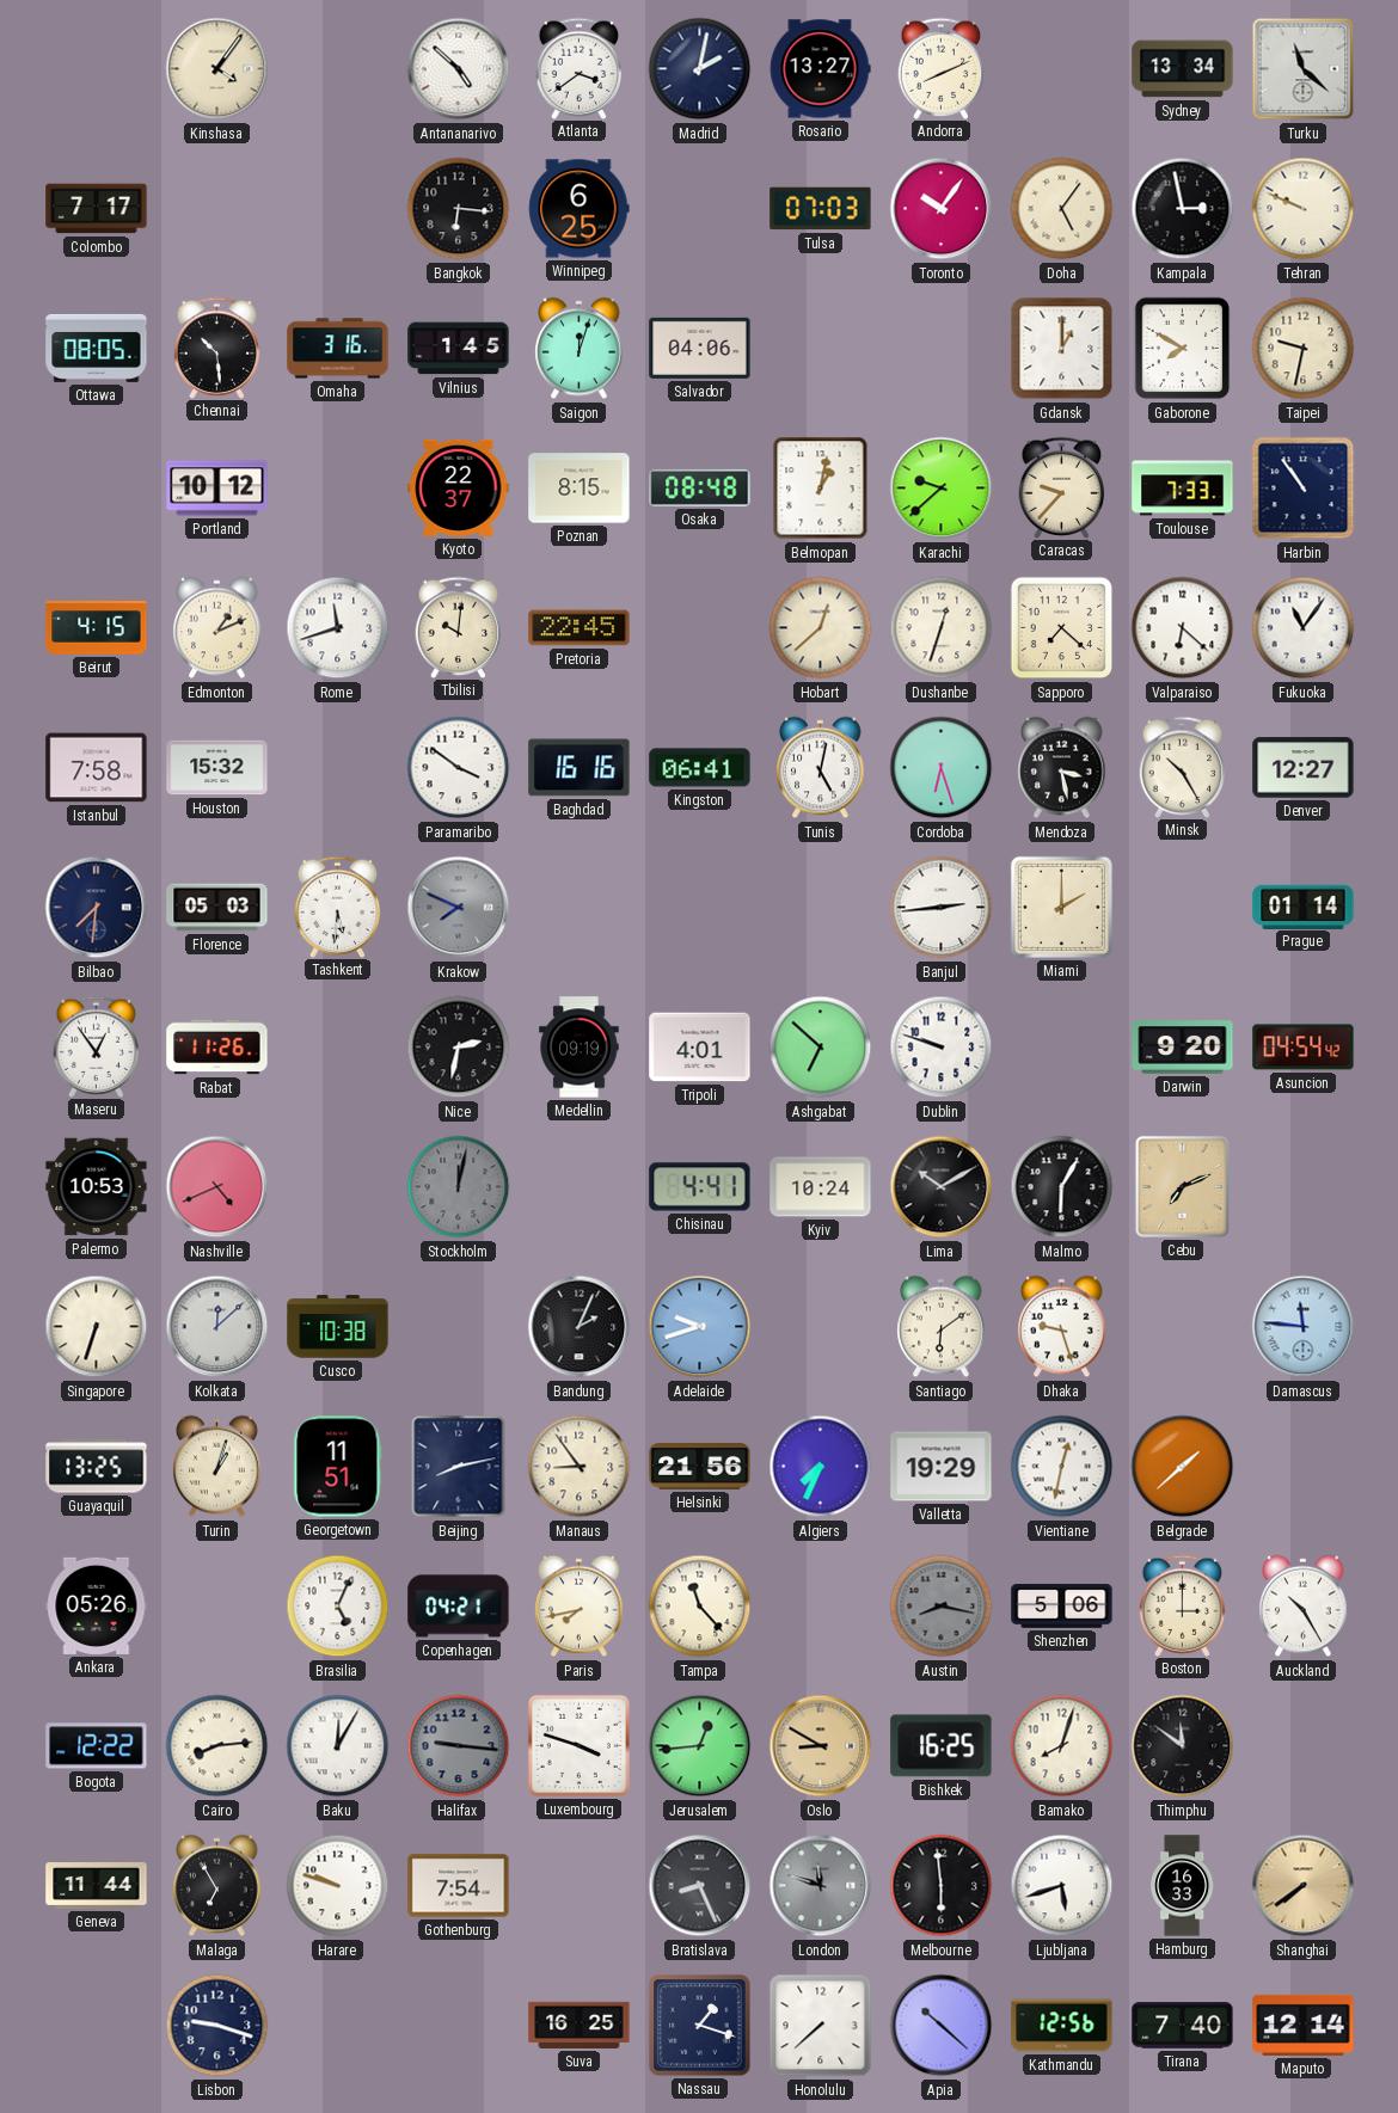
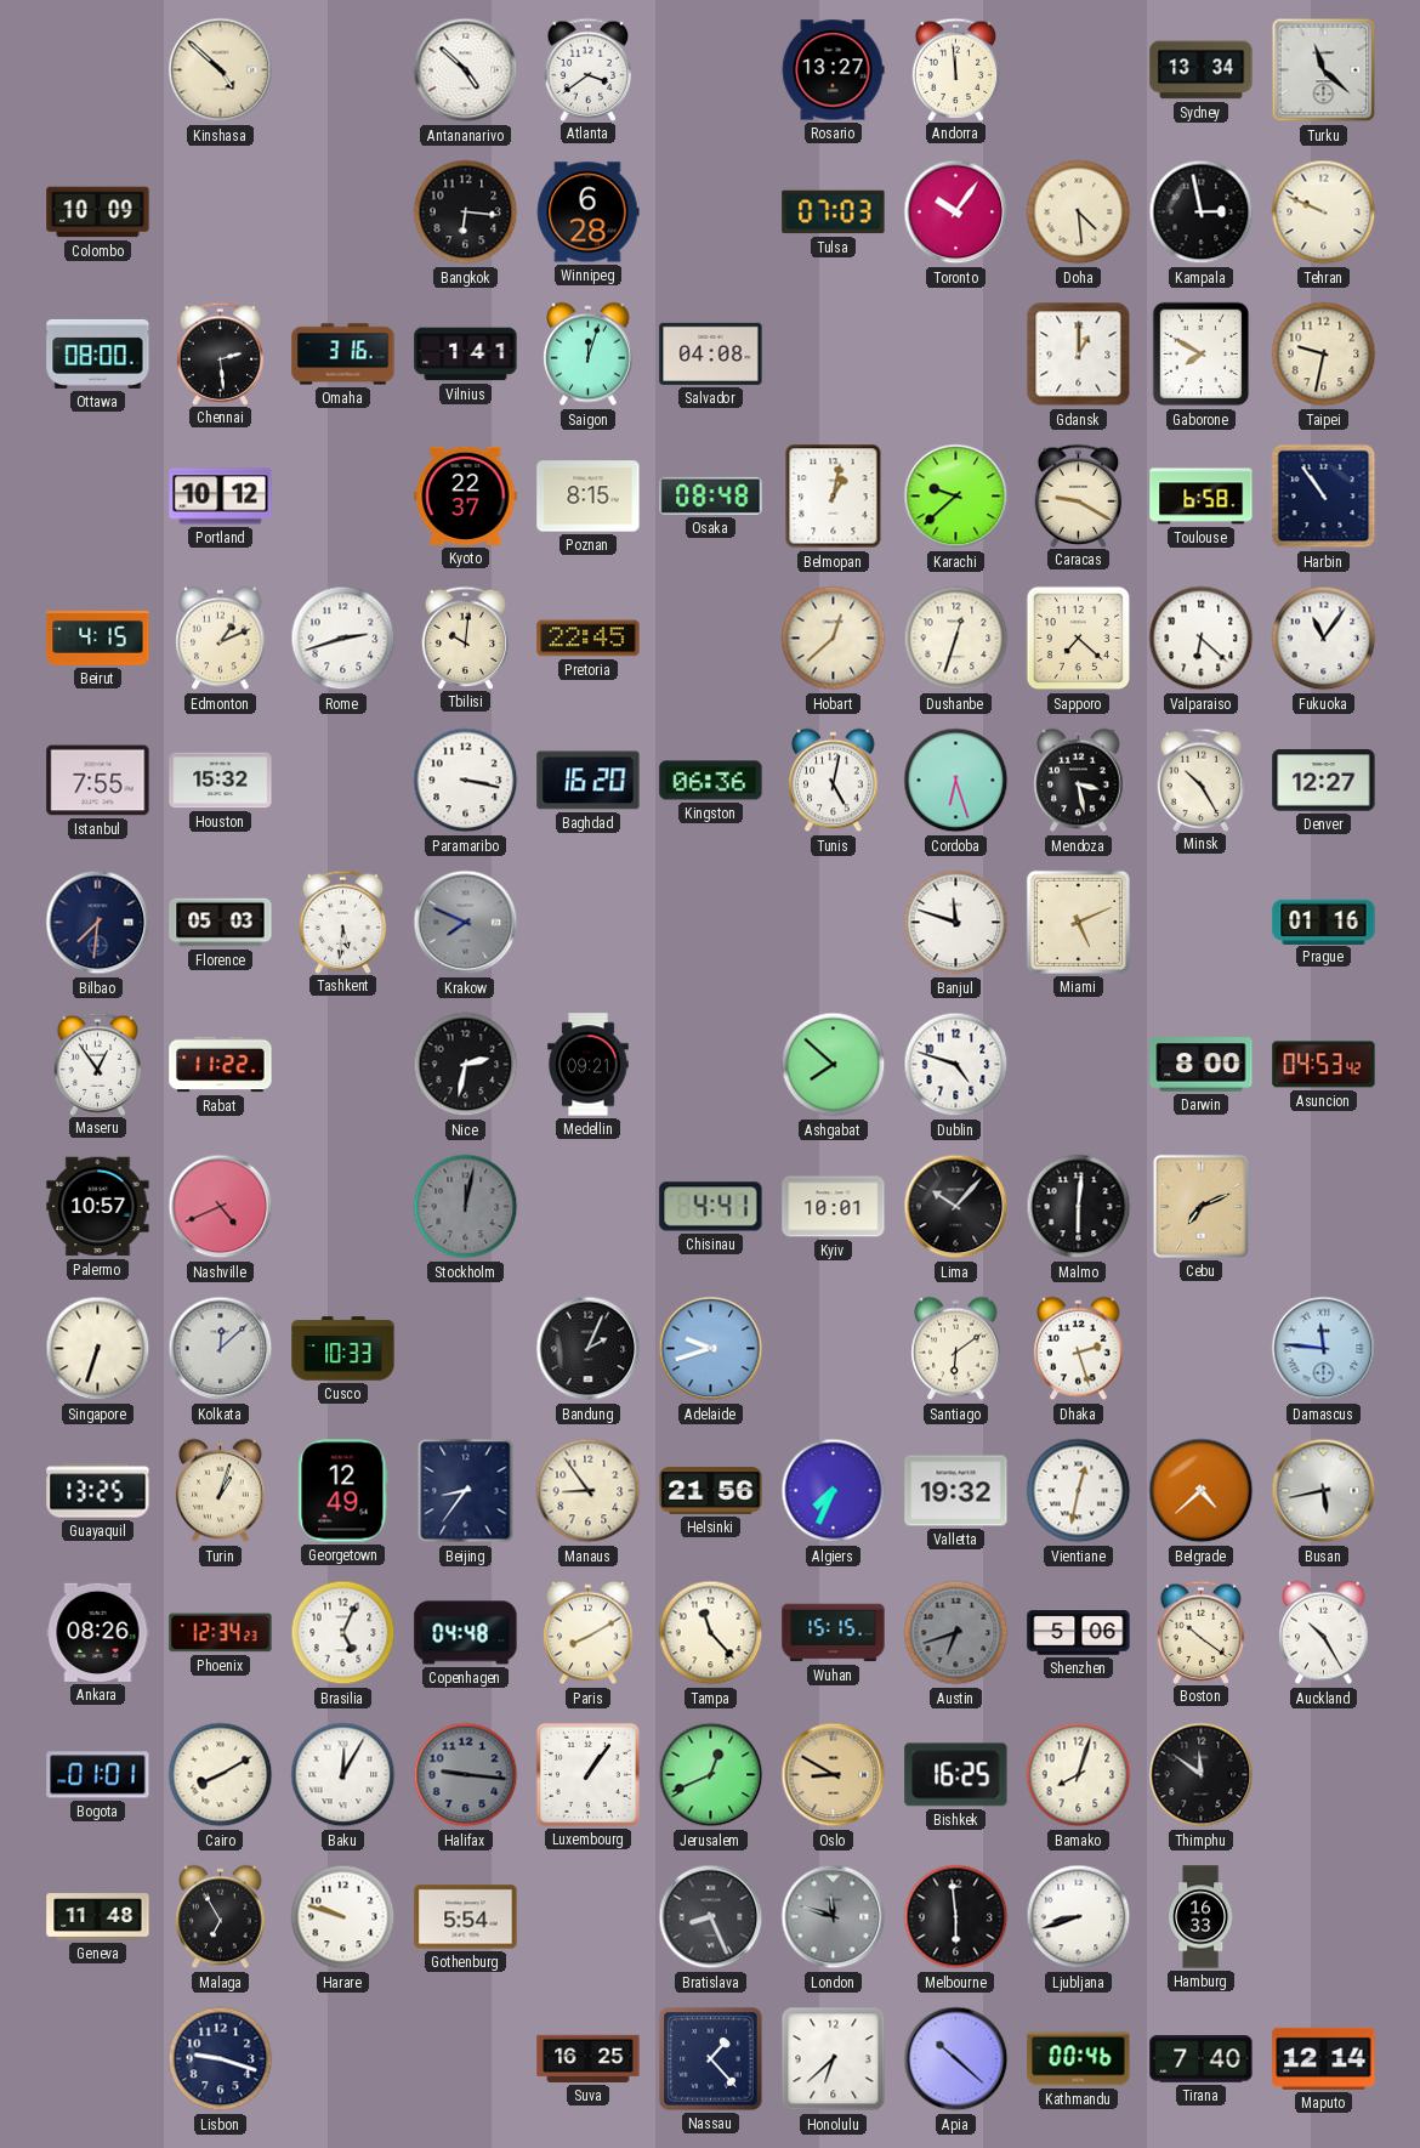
Kinshasa: 4:06 -> 4:52 (221, 70)
Madrid: 2:02 -> none (700, 69)
Andorra: 8:11 -> 11:59 (956, 69)
Colombo: 7:17 -> 10:09 (98, 212)
Winnipeg: 6:25 -> 6:28 (589, 212)
Doha: 5:06 -> 4:29 (1079, 212)
Ottawa: 08:05 -> 08:00 (98, 353)
Chennai: 10:29 -> 2:29 (221, 353)
Vilnius: 1:45 -> 1:41 (466, 355)
Salvador: 04:06 -> 04:08 (711, 353)
Caracas: 9:37 -> 9:20 (1079, 495)
Toulouse: 7:33 -> 6:58 (1202, 497)
Rome: 11:42 -> 2:42 (343, 639)
Istanbul: 7:58 -> 7:55 (98, 781)
Paramaribo: 3:51 -> 3:17 (466, 781)
Baghdad: 16:16 -> 16:20 (589, 781)
Kingston: 06:41 -> 06:36 (711, 781)
Banjul: 2:44 -> 11:48 (956, 923)
Miami: 2:00 -> 5:11 (1078, 922)
Prague: 01:14 -> 01:16 (1324, 922)
Rabat: 11:26 -> 11:22 (221, 1065)
Medellin: 09:19 -> 09:21 (589, 1065)
Tripoli: 4:01 -> none (700, 1048)
Ashgabat: 6:52 -> 7:52 (834, 1065)
Dublin: 9:48 -> 4:48 (956, 1065)
Darwin: 9:20 -> 8:00 (1202, 1065)
Asuncion: 04:54 -> 04:53 (1324, 1065)
Palermo: 10:53 -> 10:57 (98, 1207)
Kyiv: 10:24 -> 10:01 (834, 1207)
Lima: 10:10 -> 10:07 (956, 1207)
Malmo: 6:05 -> 6:01 (1079, 1207)
Cusco: 10:38 -> 10:33 (343, 1349)
Dhaka: 9:27 -> 2:27 (1079, 1349)
Georgetown: 11:51 -> 12:49 (343, 1491)
Beijing: 8:13 -> 8:36 (466, 1491)
Valletta: 19:29 -> 19:32 (956, 1491)
Belgrade: 1:38 -> 4:38 (1202, 1491)
Busan: none -> 5:43 (1324, 1491)
Ankara: 05:26 -> 08:26 (98, 1632)
Phoenix: none -> 12:34 (221, 1633)
Copenhagen: 04:21 -> 04:48 (466, 1633)
Paris: 7:43 -> 8:10 (589, 1633)
Wuhan: none -> 15:15 (834, 1633)
Austin: 8:17 -> 6:42 (956, 1633)
Boston: 3:00 -> 10:21 (1202, 1632)
Bogota: 12:22 -> 01:01 (98, 1775)
Cairo: 8:14 -> 8:10 (221, 1775)
Luxembourg: 3:48 -> 1:06 (587, 1774)
Jerusalem: 12:44 -> 12:41 (711, 1775)
Geneva: 11:44 -> 11:48 (98, 1917)
Gothenburg: 7:54 -> 5:54 (466, 1917)
Ljubljana: 5:42 -> 8:42 (1079, 1917)
Shanghai: 7:39 -> none (1304, 1886)
Nassau: 1:18 -> 1:23 (711, 2059)
Honolulu: 7:38 -> 6:38 (834, 2059)
Kathmandu: 12:56 -> 00:46 (1079, 2059)
